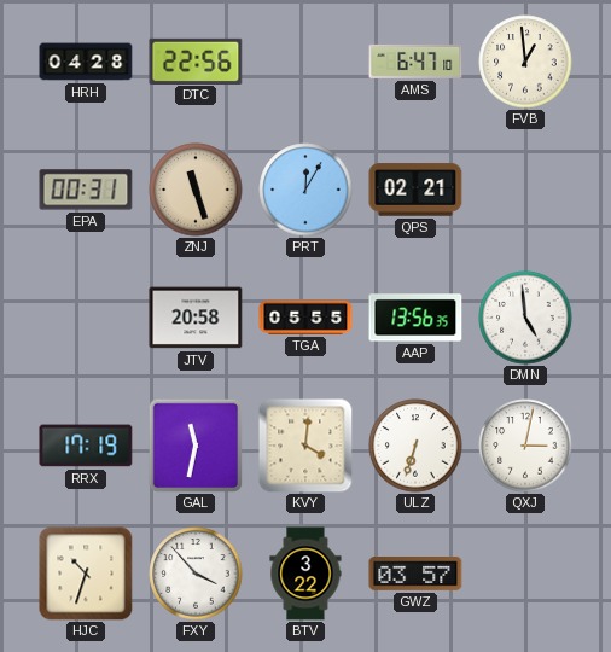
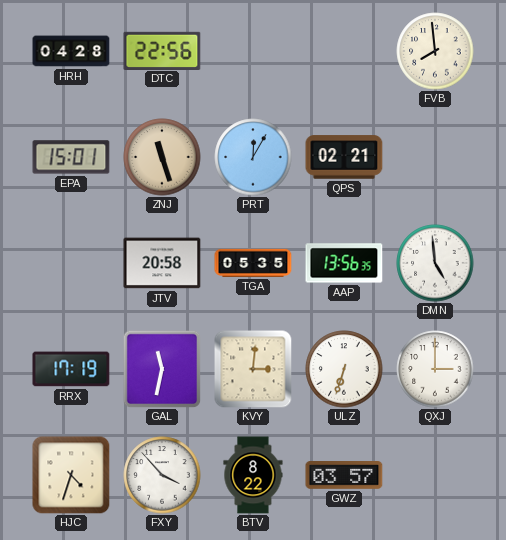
AMS: 6:47 -> none (415, 62)
FVB: 12:59 -> 7:59 (435, 51)
EPA: 00:31 -> 15:01 (71, 157)
TGA: 05:55 -> 05:35 (253, 263)
KVY: 4:01 -> 3:01 (253, 369)
QXJ: 3:02 -> 3:00 (435, 369)
HJC: 10:33 -> 4:33 (71, 475)
BTV: 3:22 -> 8:22 (253, 475)
